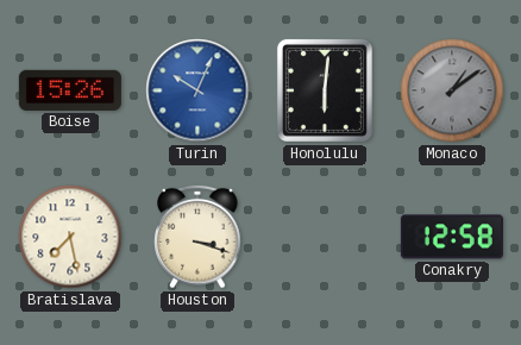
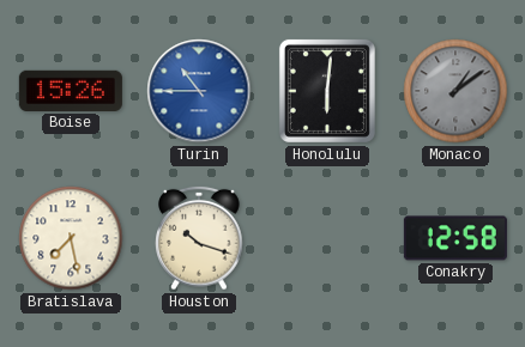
Turin: 10:04 -> 10:45 (199, 91)
Houston: 3:18 -> 10:18 (199, 238)
